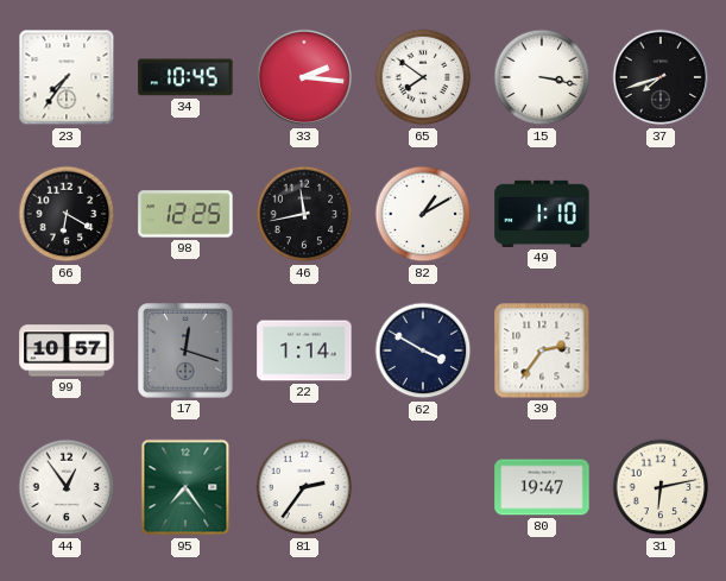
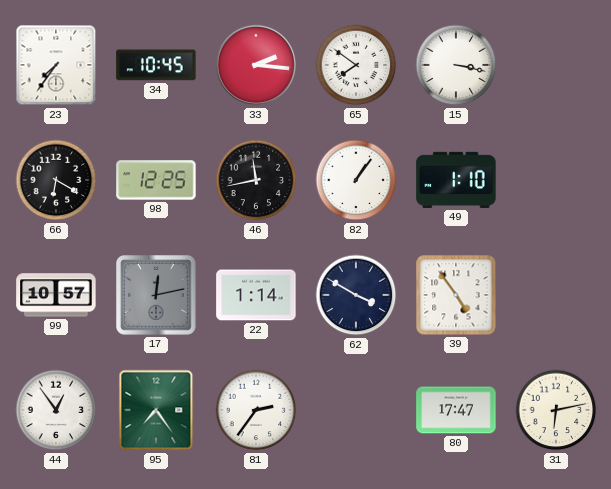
37: 7:42 -> none (661, 77)
82: 1:10 -> 1:06 (356, 180)
17: 12:18 -> 12:13 (157, 296)
39: 2:36 -> 4:54 (456, 295)
80: 19:47 -> 17:47 (456, 410)
